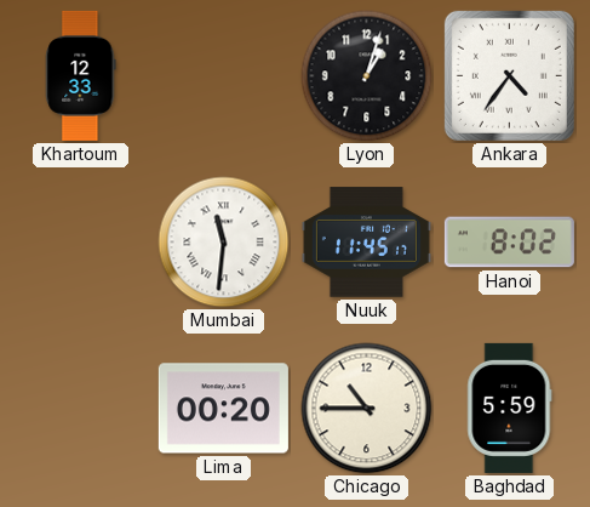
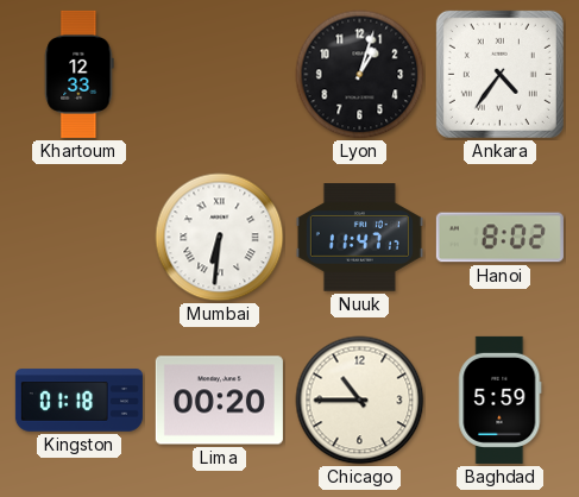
Mumbai: 11:31 -> 6:31 (220, 238)
Nuuk: 11:45 -> 11:47 (359, 238)
Kingston: none -> 01:18 (78, 401)
